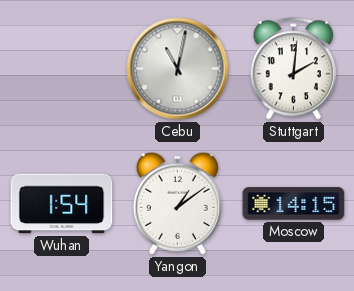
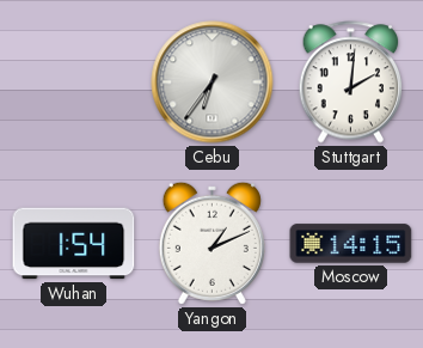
Cebu: 11:02 -> 6:36 (213, 83)
Yangon: 1:09 -> 1:11 (211, 243)
